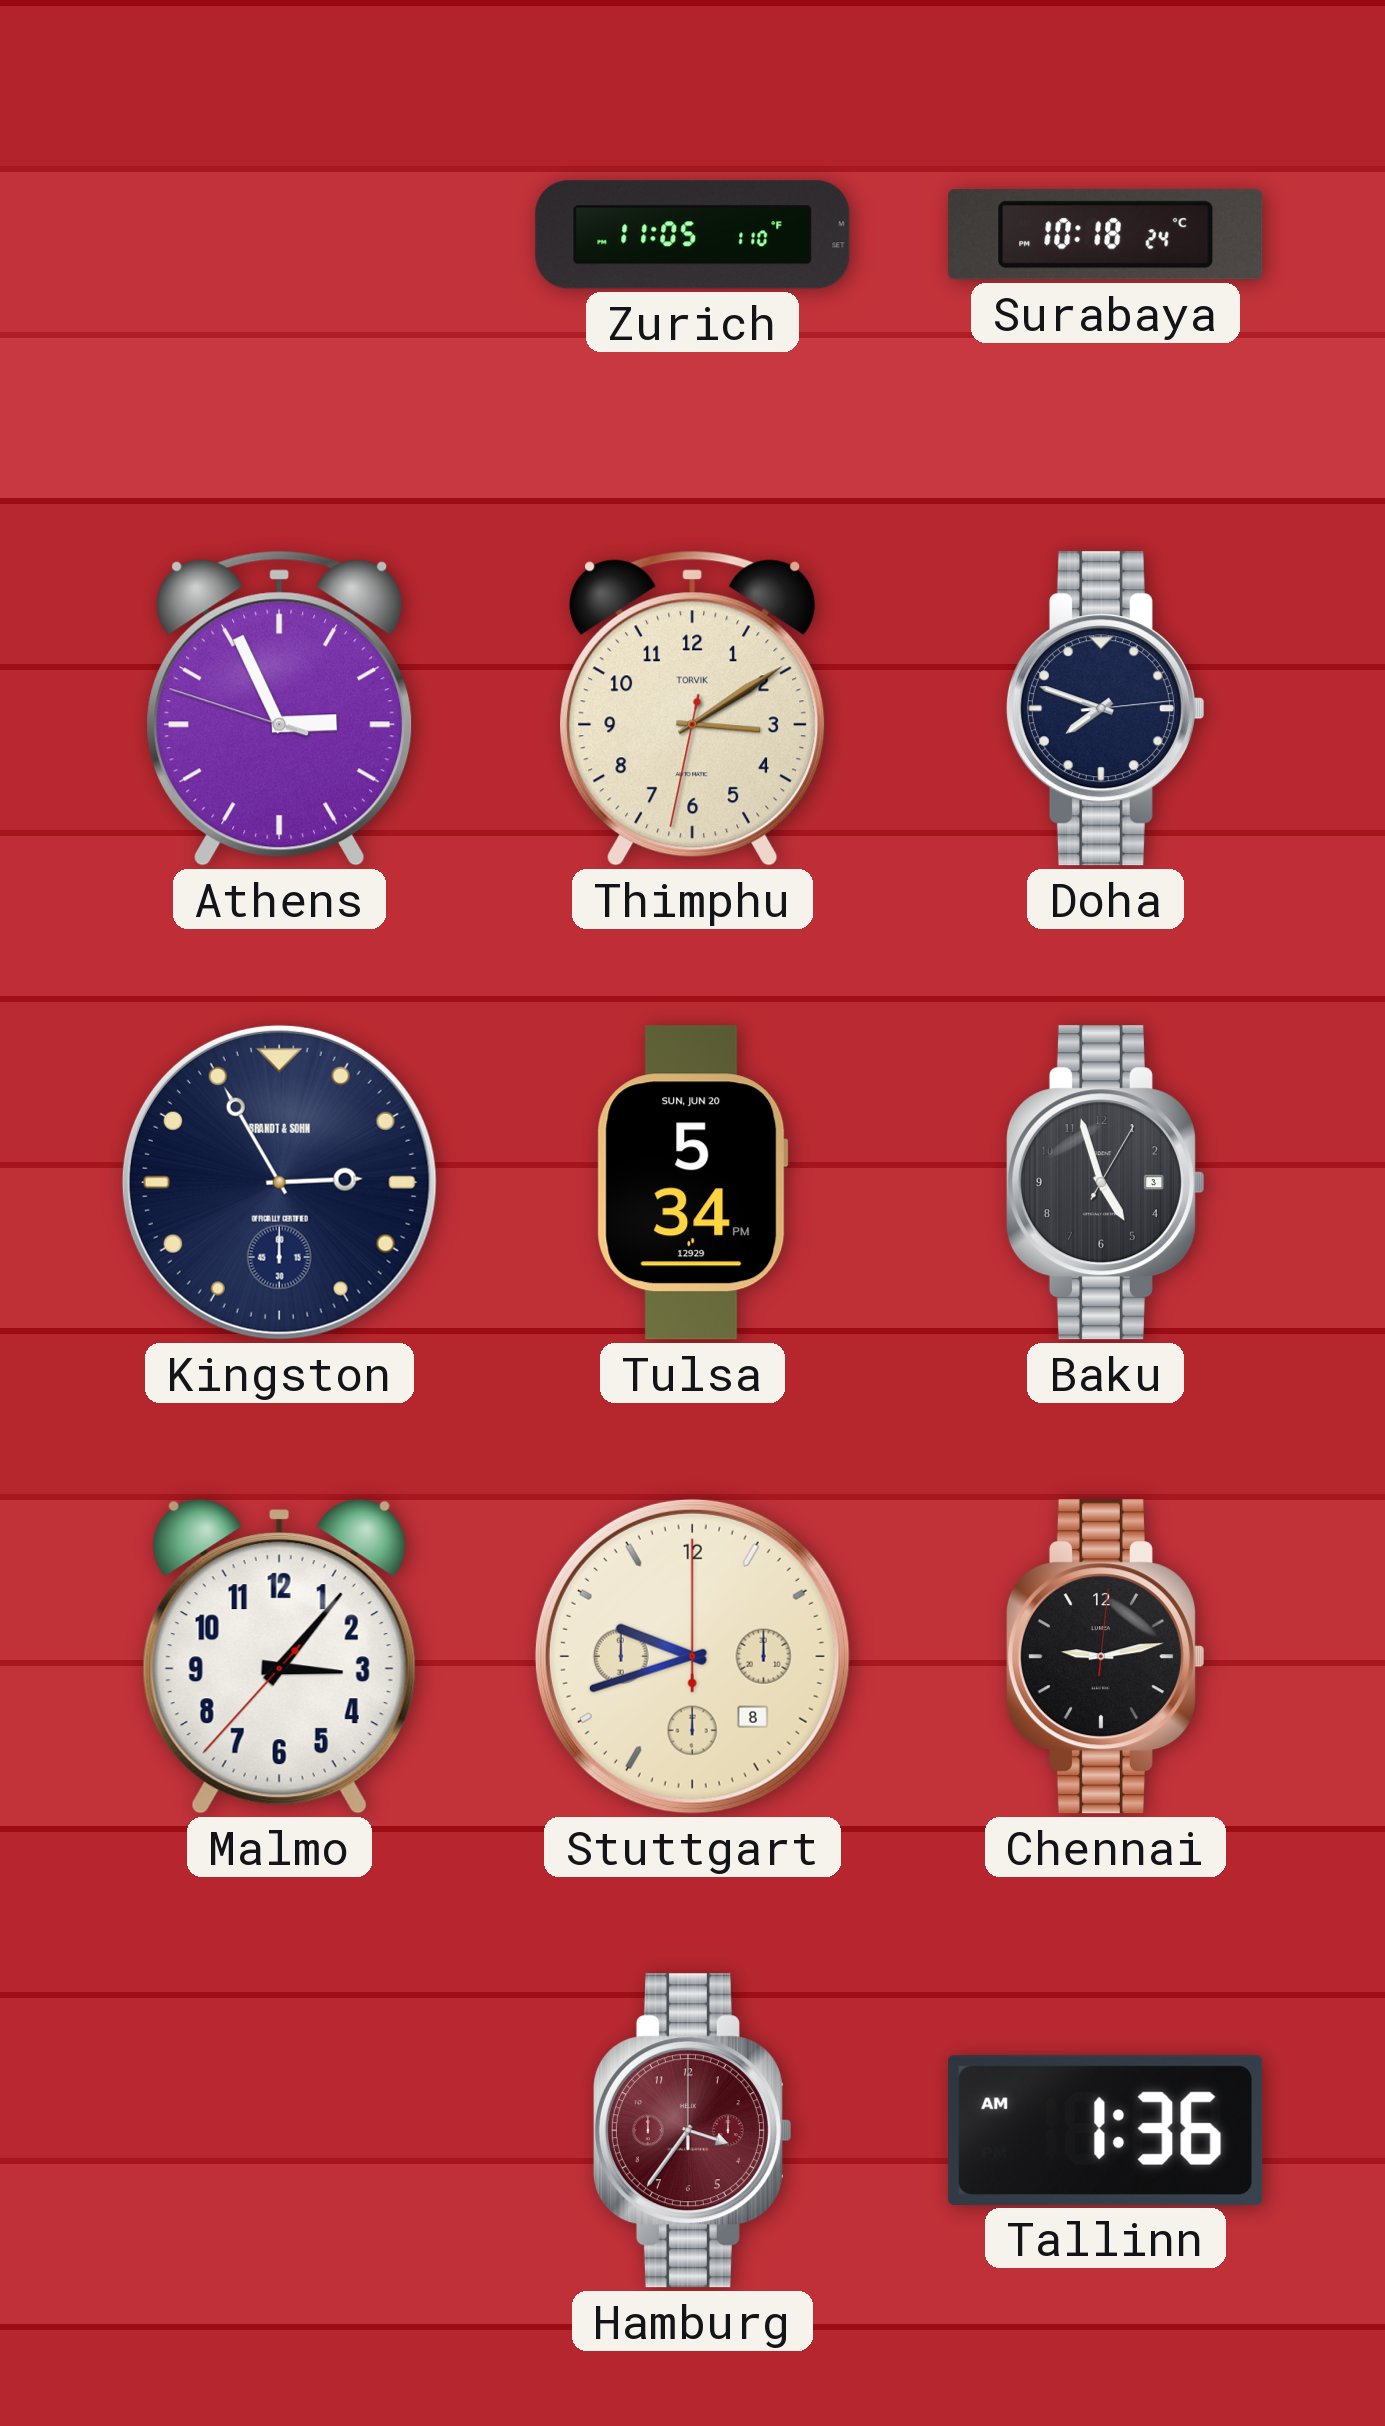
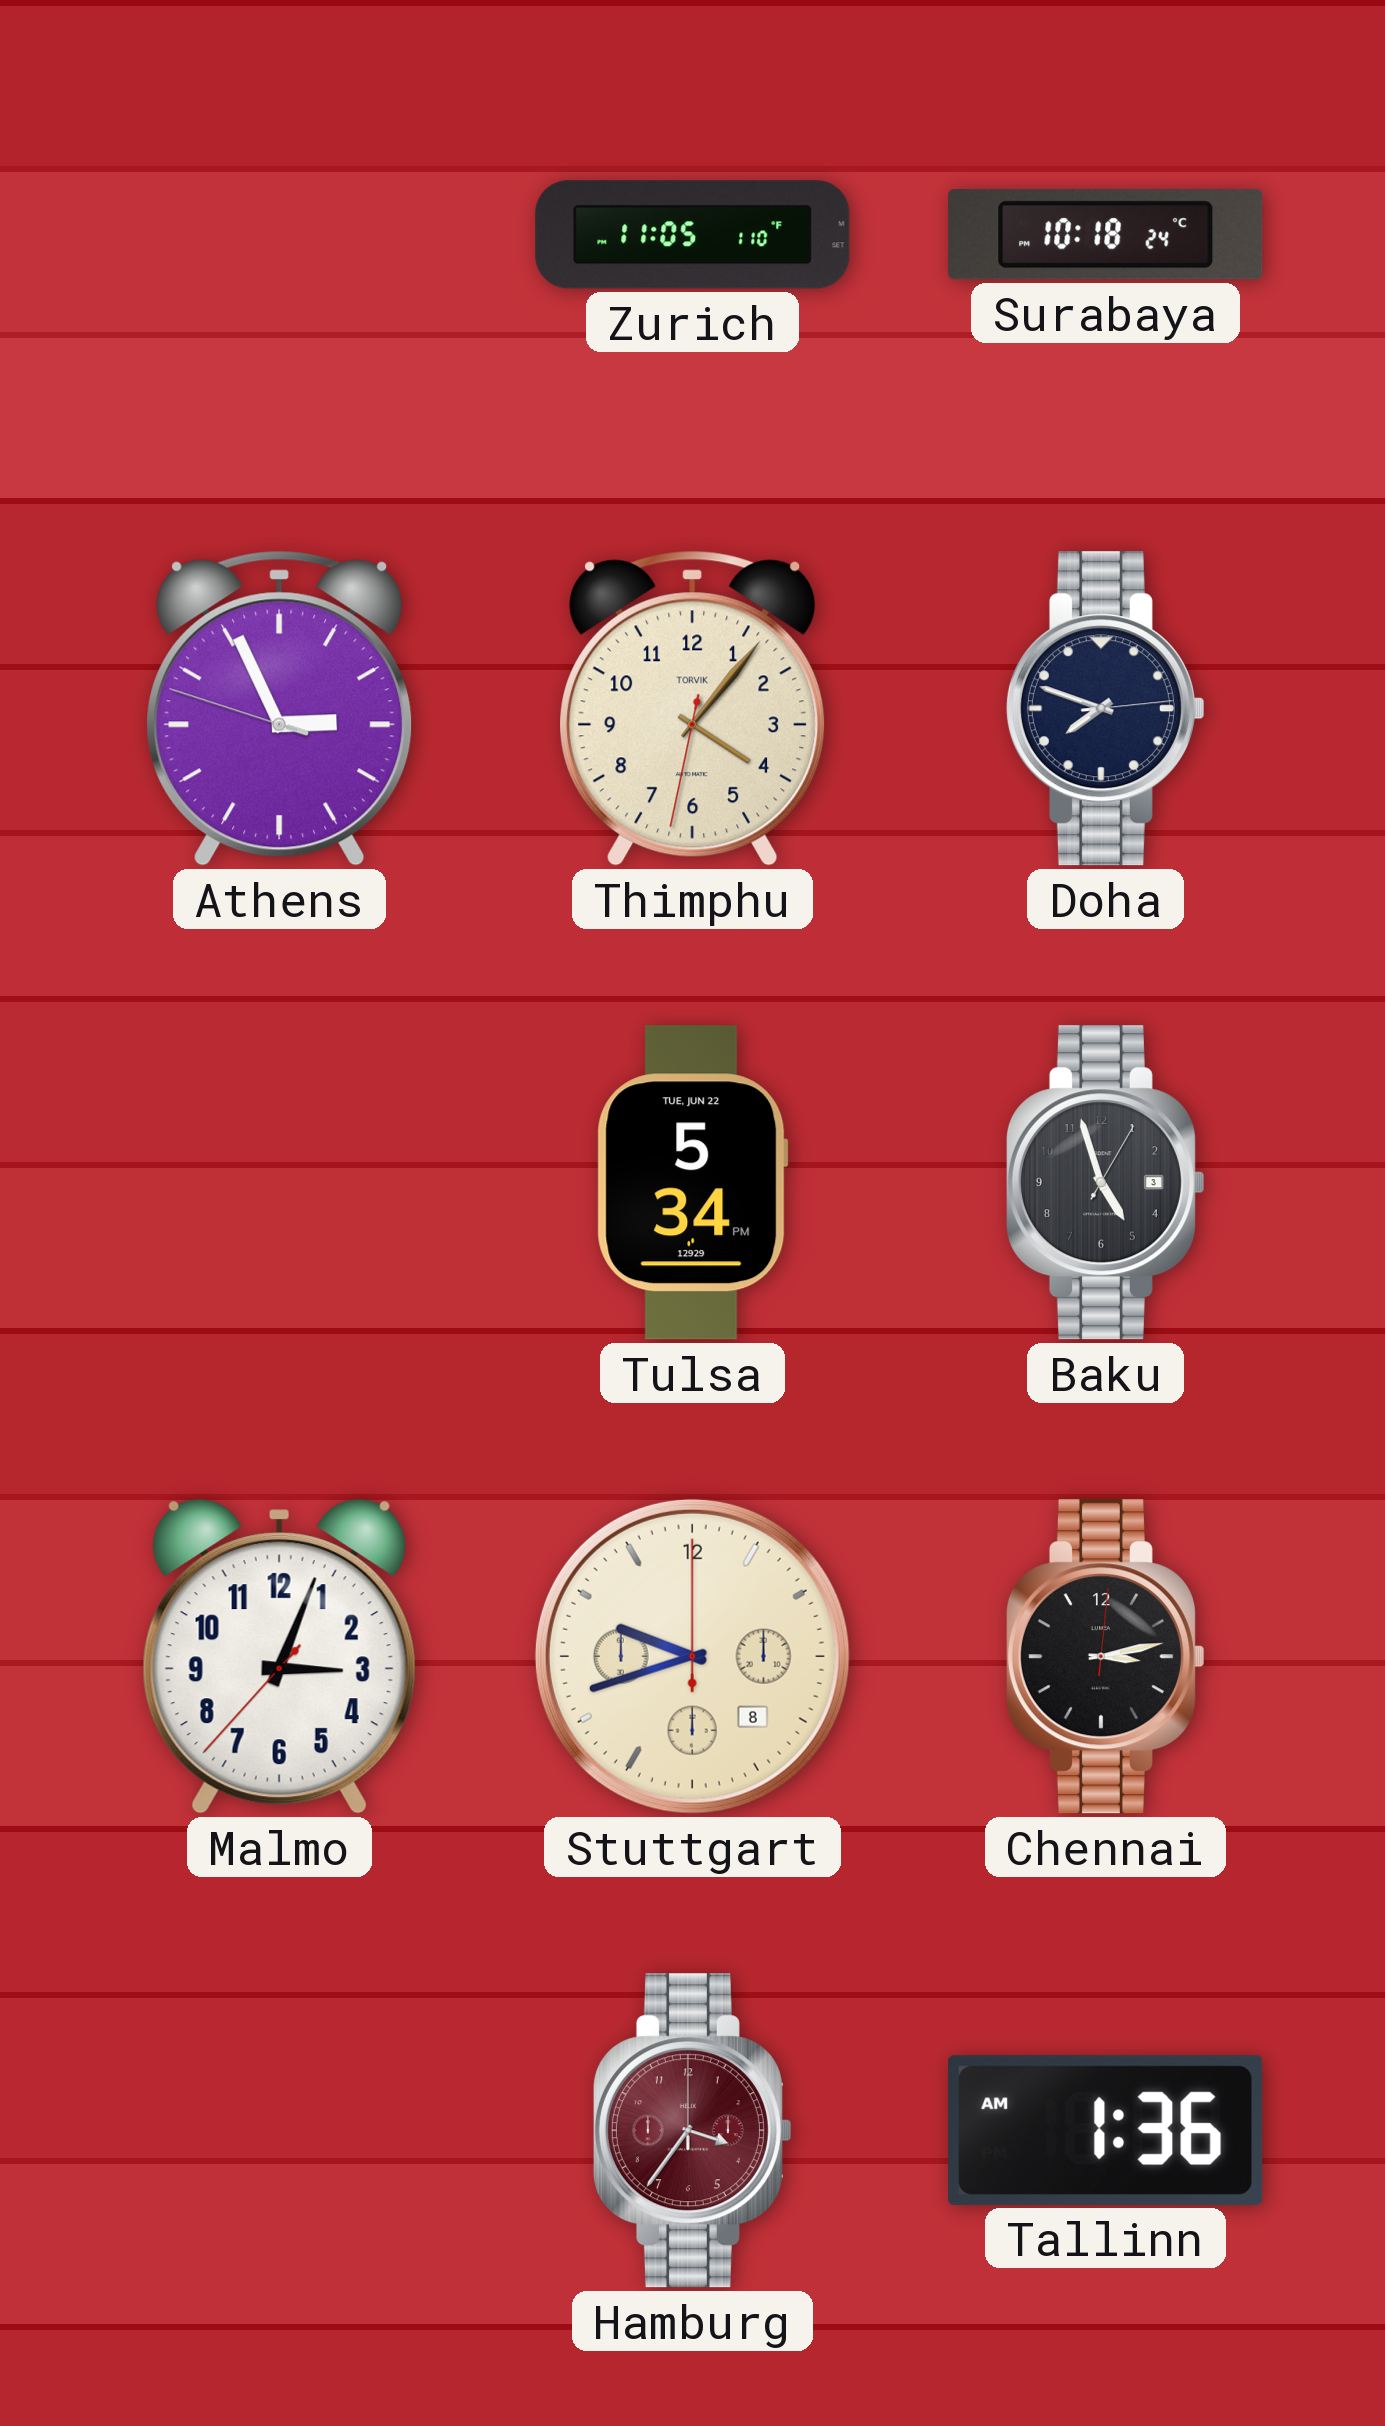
Thimphu: 3:09 -> 4:06 (693, 708)
Kingston: 2:55 -> none (279, 1182)
Tulsa date: SUN, JUN 20 -> TUE, JUN 22 (692, 1183)
Malmo: 3:06 -> 3:03 (279, 1657)
Chennai: 9:13 -> 3:13 (1105, 1657)
